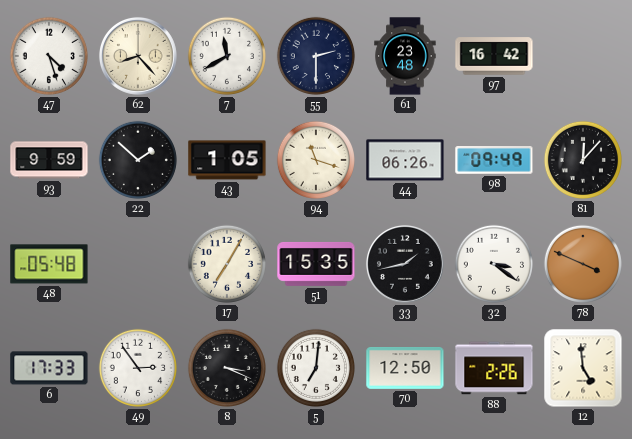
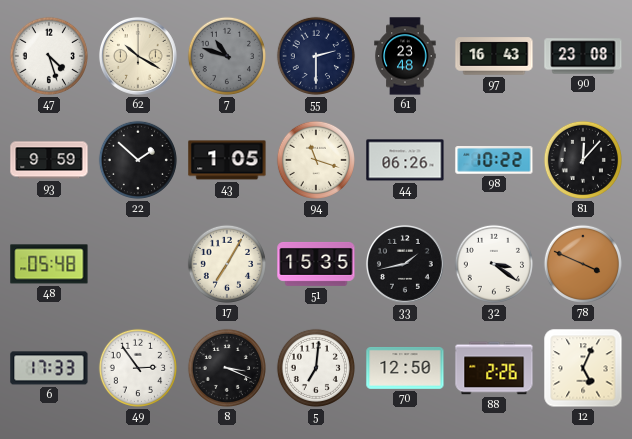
62: 8:23 -> 10:20 (138, 56)
7: 11:40 -> 10:48 (227, 56)
7 dial: white -> grey (227, 56)
97: 16:42 -> 16:43 (494, 56)
90: none -> 23:08 (583, 56)
98: 09:49 -> 10:22 (494, 161)
12: 4:59 -> 5:04 (583, 368)
